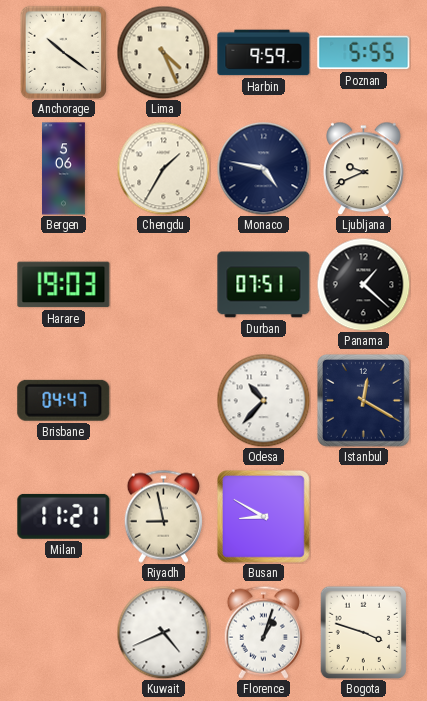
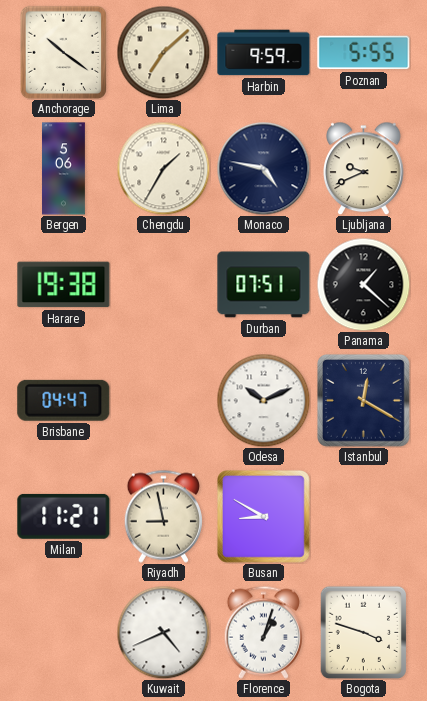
Lima: 4:26 -> 7:08 (163, 52)
Harare: 19:03 -> 19:38 (64, 285)
Odesa: 10:37 -> 10:11 (263, 400)
